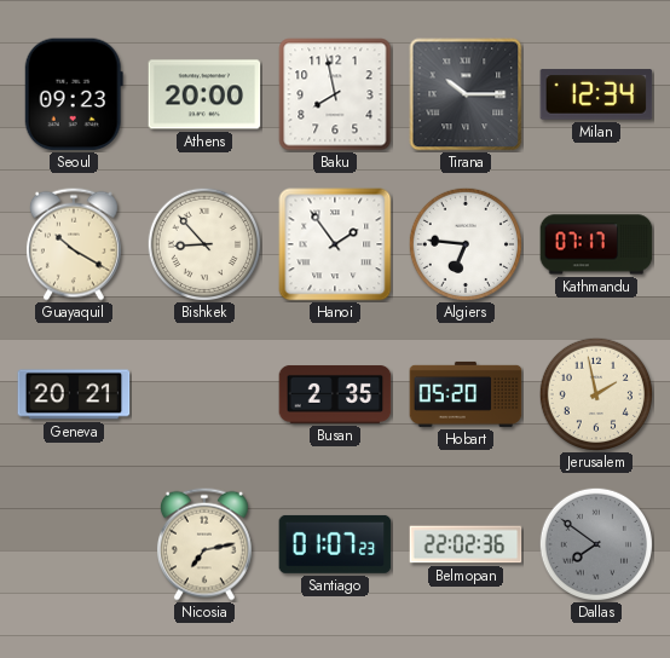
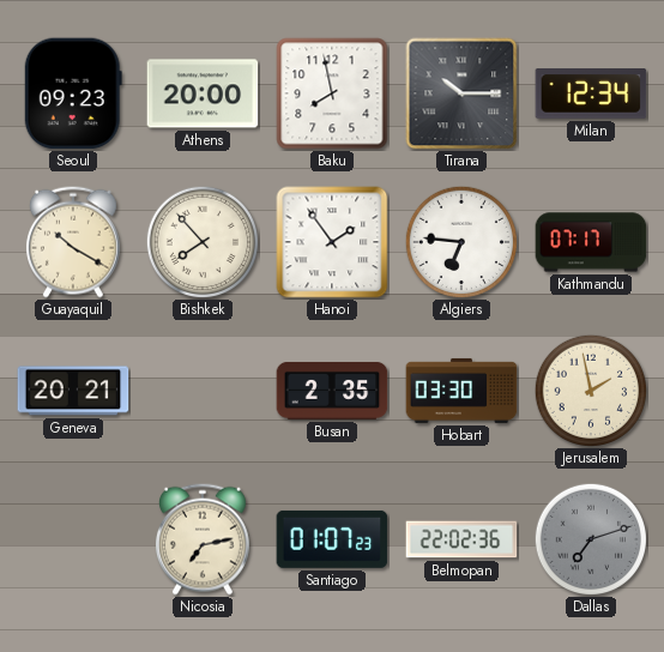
Bishkek: 8:53 -> 7:53 (201, 241)
Hobart: 05:20 -> 03:30 (461, 391)
Dallas: 7:51 -> 7:12 (590, 538)
